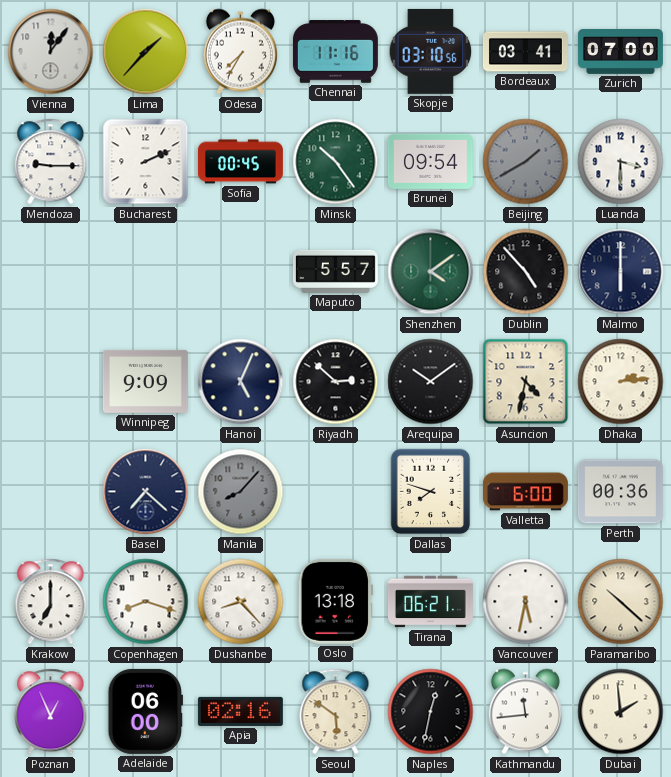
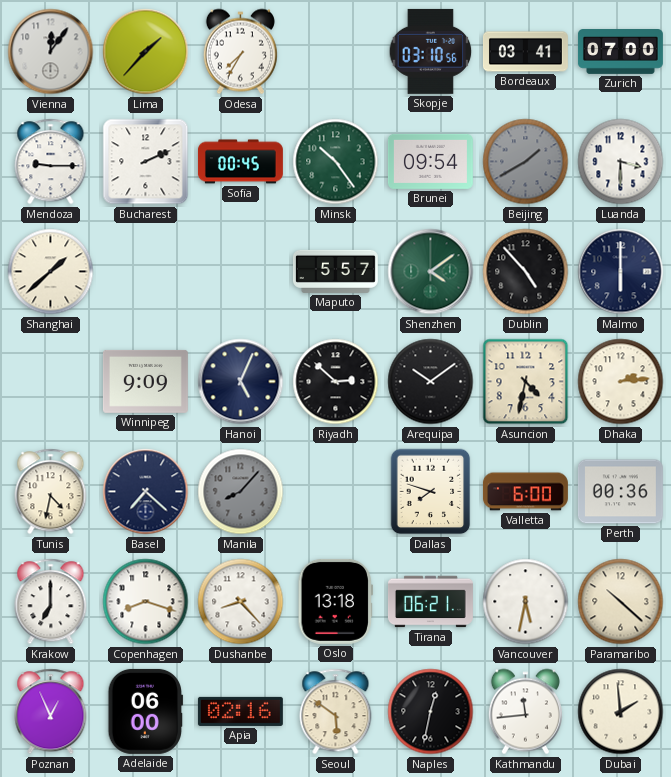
Chennai: 11:16 -> none (335, 52)
Shanghai: none -> 1:38 (51, 272)
Tunis: none -> 4:32 (51, 492)
